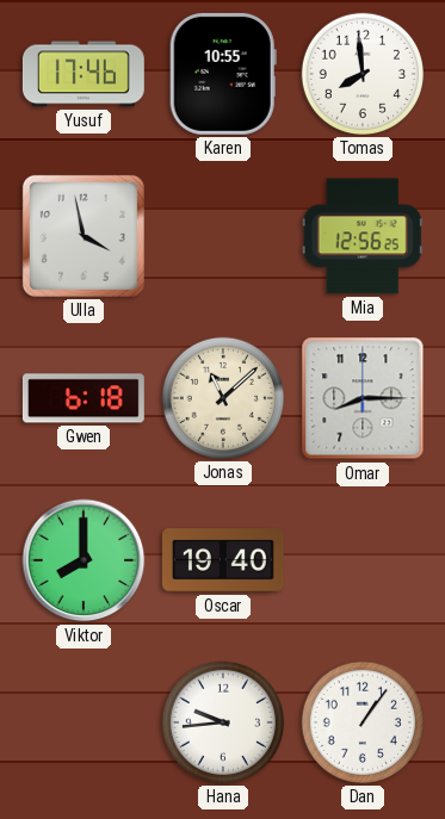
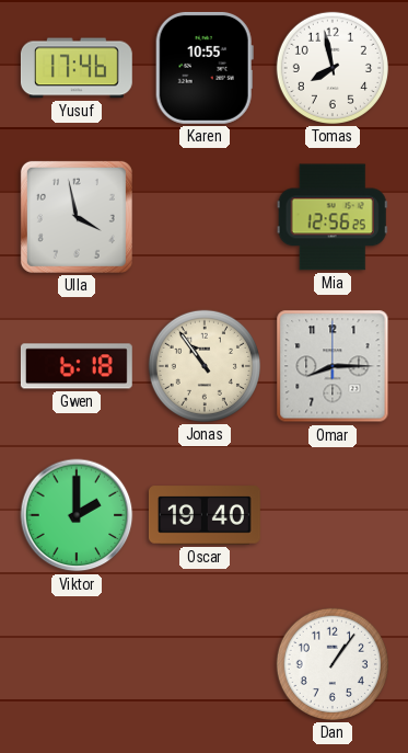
Tomas: 7:59 -> 7:58 (333, 68)
Jonas: 11:08 -> 10:54 (205, 366)
Viktor: 8:00 -> 2:00 (77, 515)
Hana: 9:44 -> none (223, 722)
